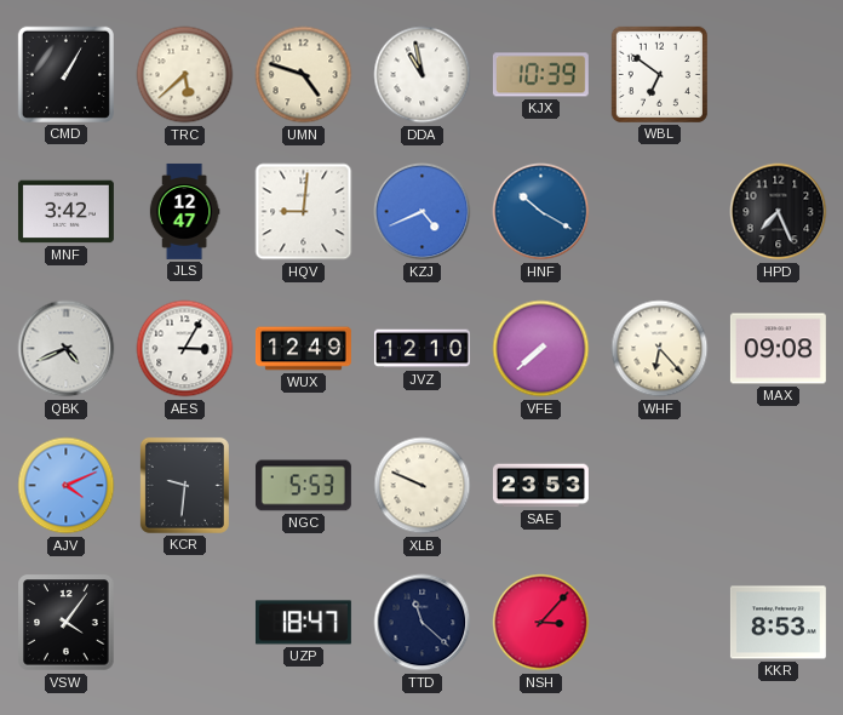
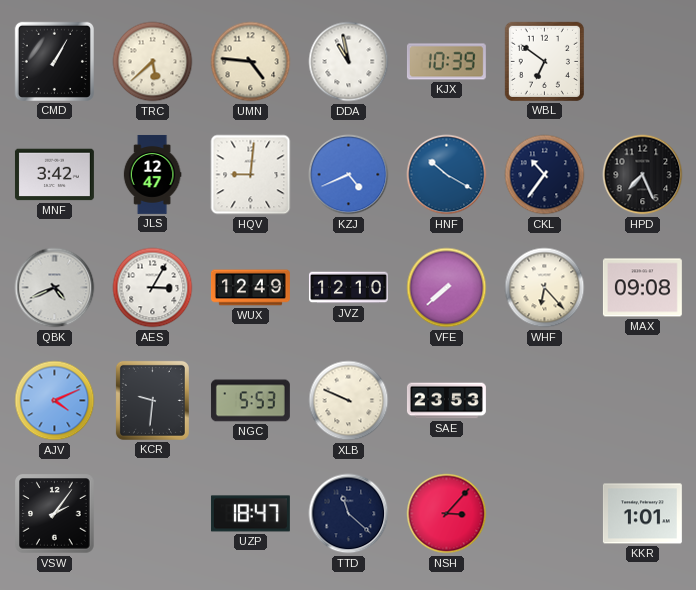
UMN: 4:48 -> 4:46 (251, 62)
CKL: none -> 10:36 (545, 175)
VSW: 4:06 -> 2:06 (55, 514)
KKR: 8:53 -> 1:01 (642, 514)
